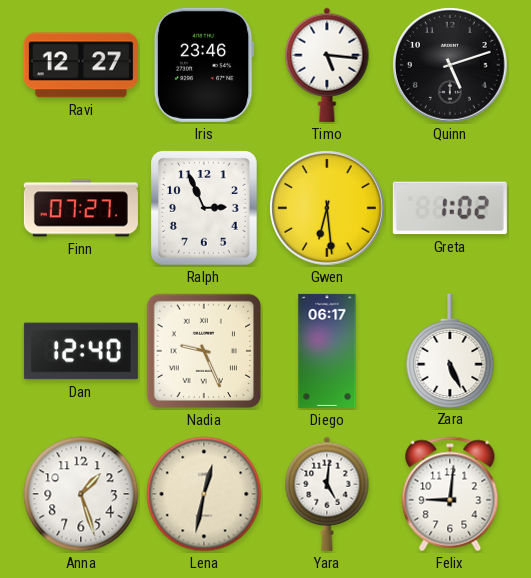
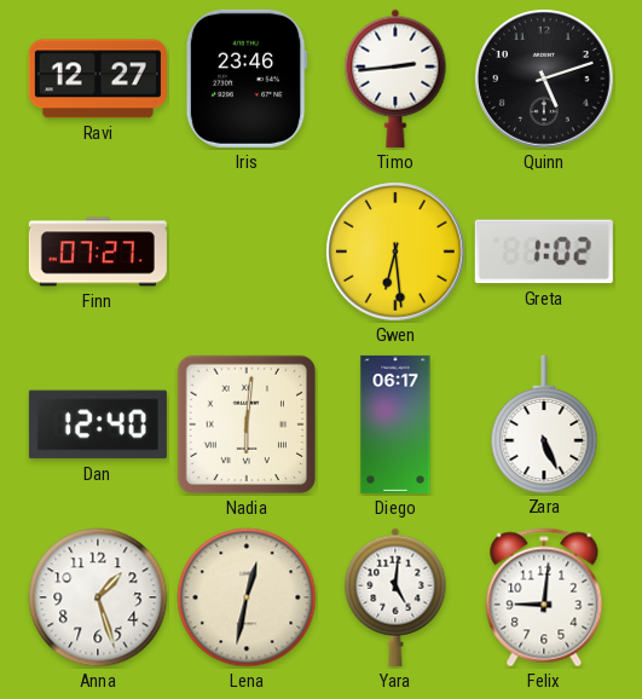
Timo: 5:16 -> 2:44 (395, 79)
Ralph: 2:56 -> none (205, 209)
Nadia: 9:26 -> 6:01 (247, 424)
